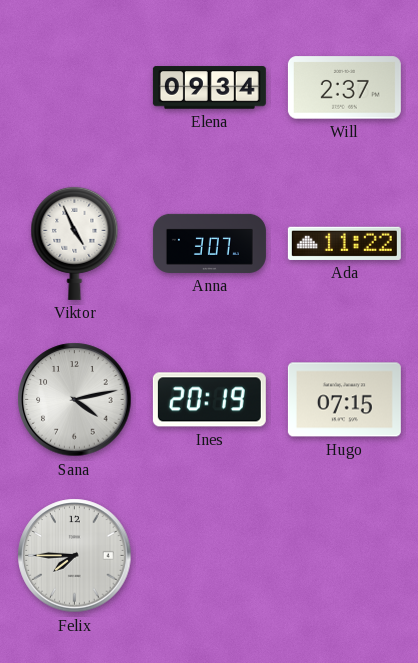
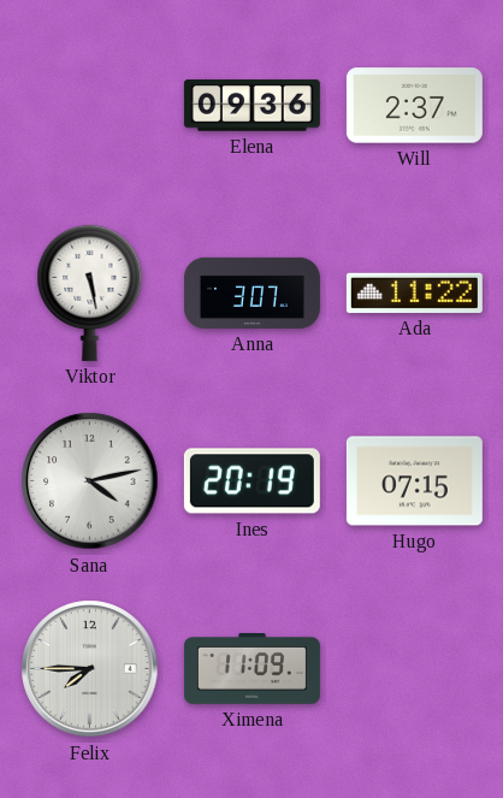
Elena: 09:34 -> 09:36 (251, 106)
Viktor: 4:56 -> 5:28 (90, 292)
Ximena: none -> 11:09 (251, 669)
